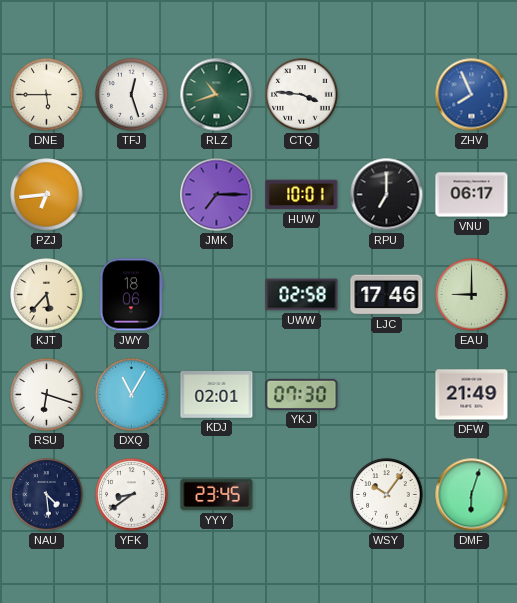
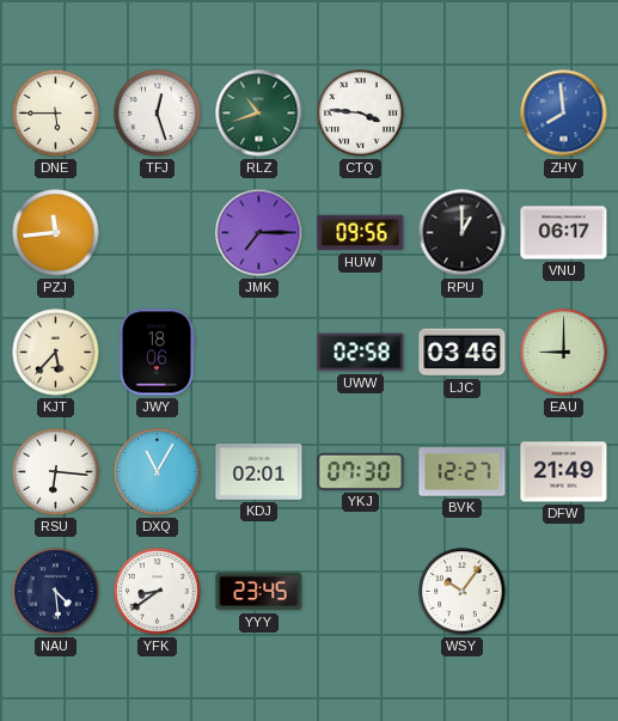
ZHV: 7:56 -> 7:59 (564, 114)
PZJ: 6:44 -> 11:44 (56, 233)
HUW: 10:01 -> 09:56 (361, 233)
RPU: 7:00 -> 1:00 (463, 233)
LJC: 17:46 -> 03:46 (463, 353)
RSU: 6:18 -> 6:16 (56, 472)
BVK: none -> 12:27 (463, 472)
DMF: 6:03 -> none (472, 495)
